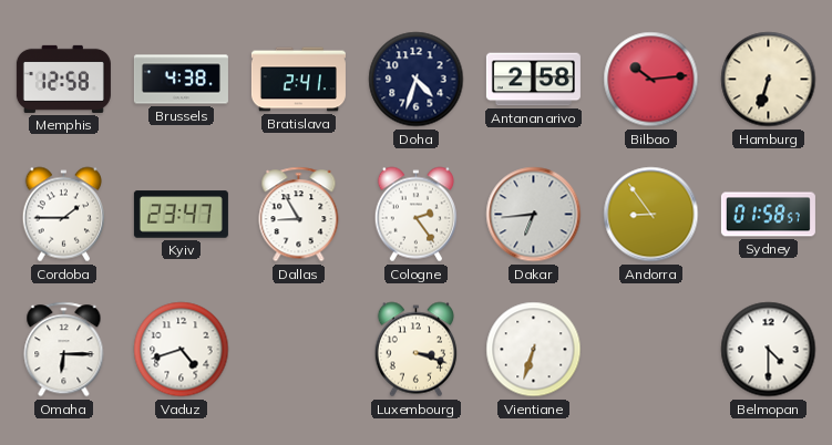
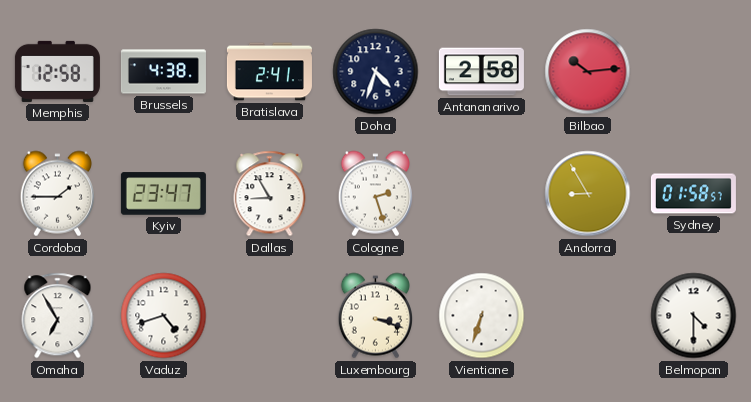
Hamburg: 6:33 -> none (769, 80)
Cologne: 2:24 -> 2:27 (375, 194)
Dakar: 6:44 -> none (534, 215)
Andorra: 8:54 -> 8:55 (588, 194)
Omaha: 6:15 -> 6:55 (58, 316)
